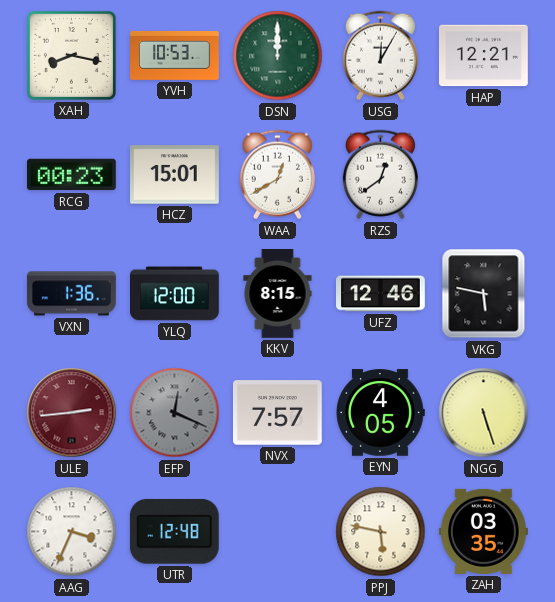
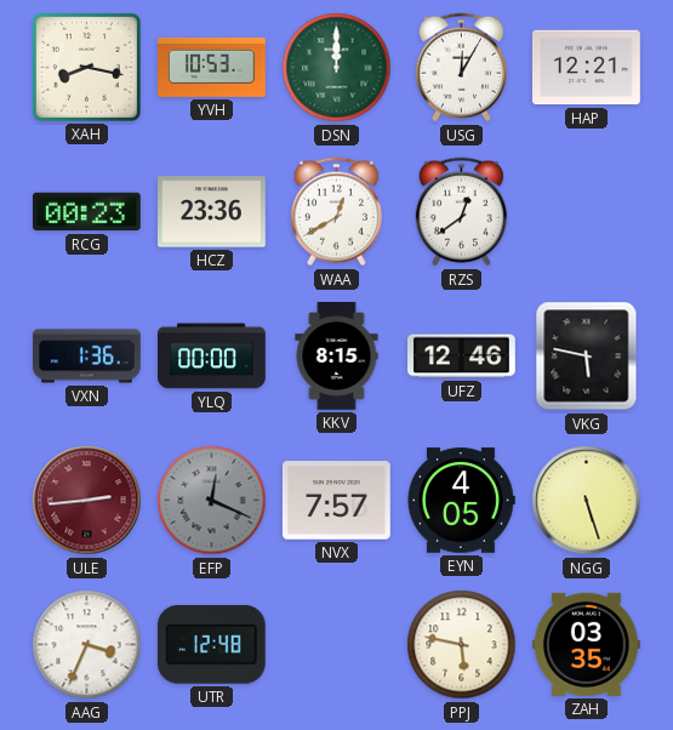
HCZ: 15:01 -> 23:36 (212, 212)
YLQ: 12:00 -> 00:00 (212, 357)
